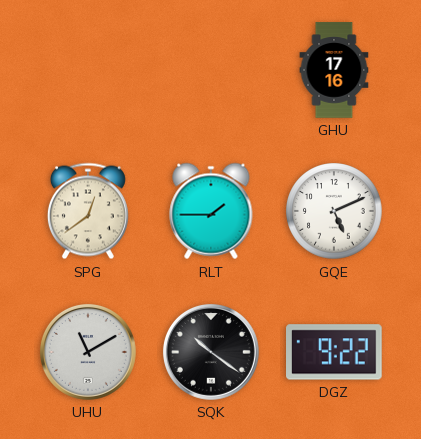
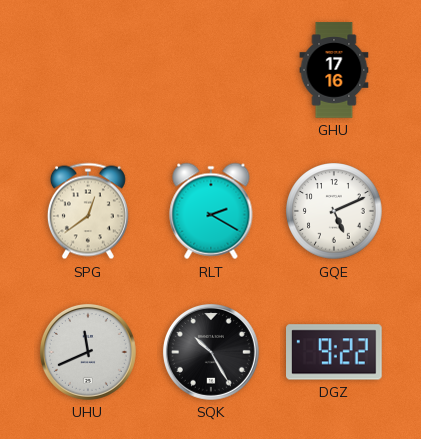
RLT: 1:45 -> 2:20 (211, 211)
UHU: 11:10 -> 11:41 (88, 352)
SQK: 10:21 -> 10:25 (211, 352)
